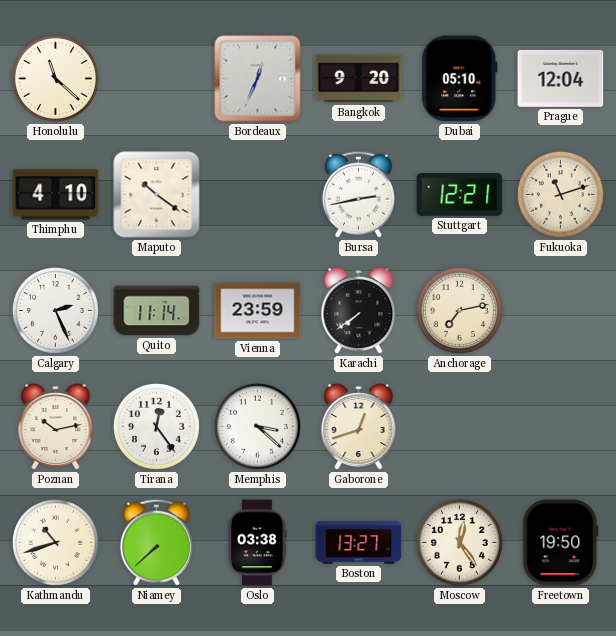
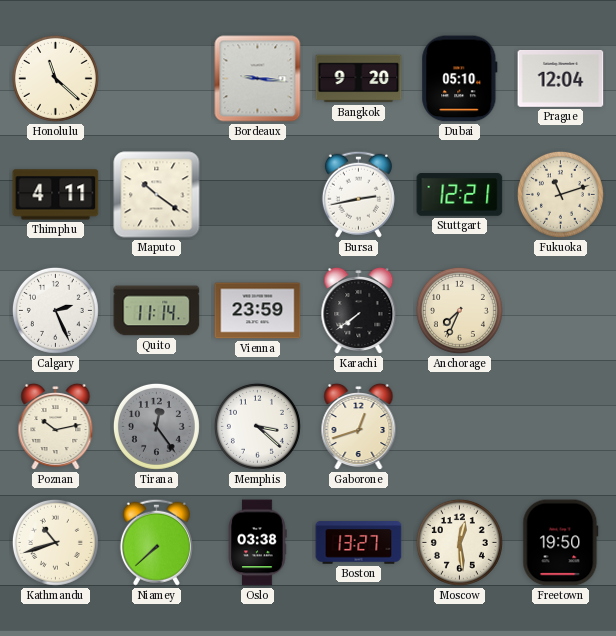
Bordeaux: 12:34 -> 9:16 (258, 79)
Thimphu: 4:10 -> 4:11 (56, 195)
Anchorage: 7:13 -> 7:34 (459, 310)
Tirana dial: white -> grey (156, 426)
Moscow: 12:24 -> 12:29 (459, 542)
